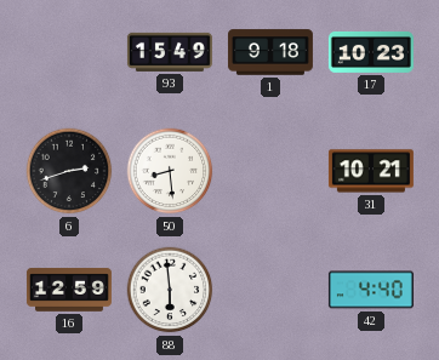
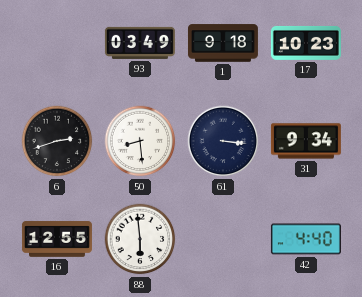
93: 15:49 -> 03:49 (140, 43)
61: none -> 3:16 (223, 141)
31: 10:21 -> 9:34 (306, 141)
16: 12:59 -> 12:55 (57, 239)
